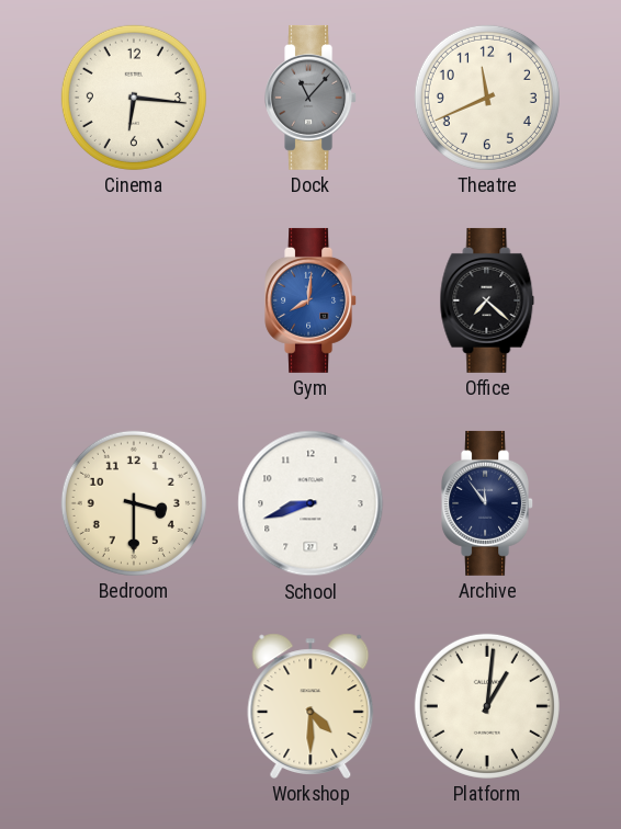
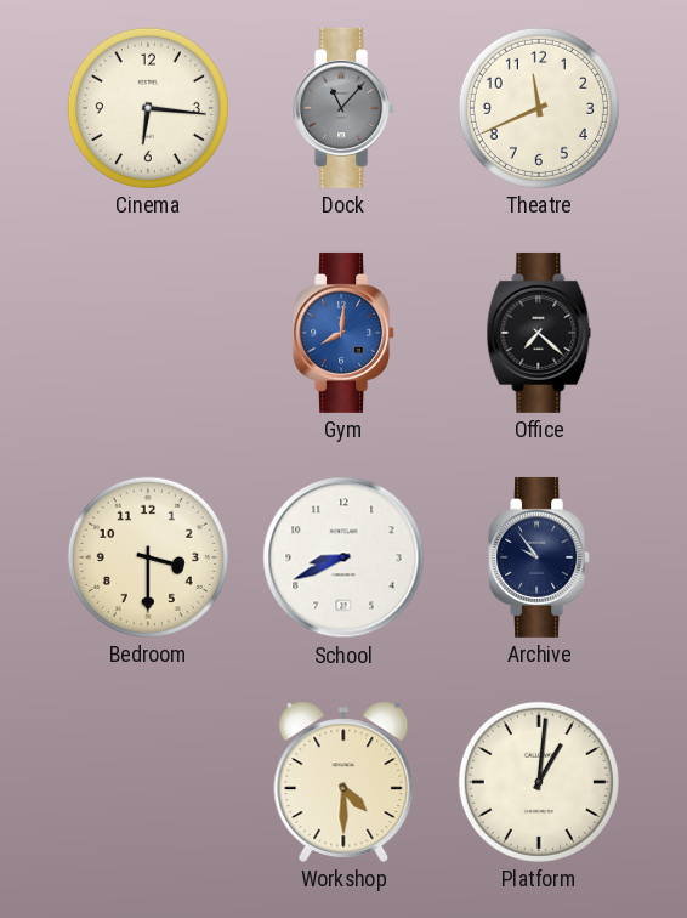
School: 8:42 -> 8:41 (343, 557)
Archive: 11:54 -> 9:54 (540, 557)
